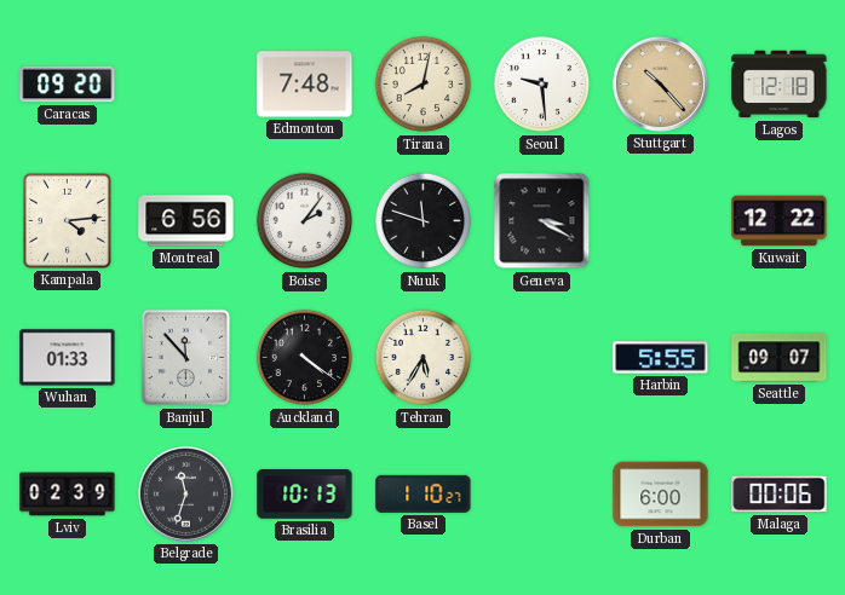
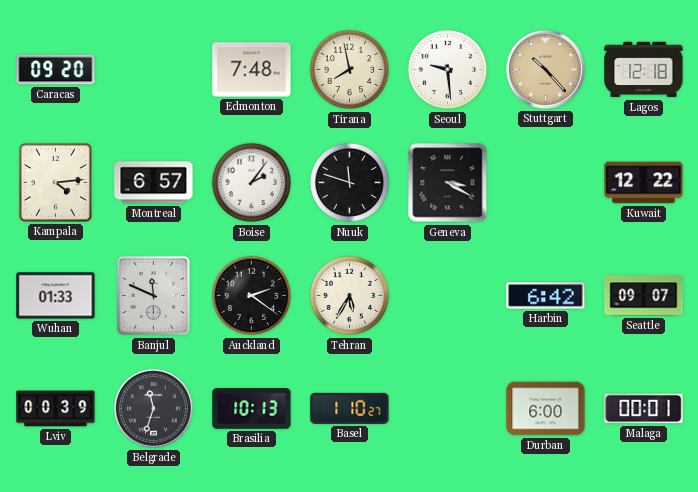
Tirana: 8:02 -> 7:58 (350, 70)
Montreal: 6:56 -> 6:57 (154, 183)
Banjul: 11:53 -> 11:49 (154, 296)
Auckland: 4:21 -> 2:21 (252, 296)
Harbin: 5:55 -> 6:42 (546, 296)
Lviv: 02:39 -> 00:39 (56, 409)
Malaga: 00:06 -> 00:01 (644, 409)
